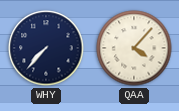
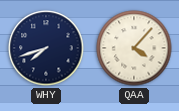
WHY: 7:37 -> 7:42 (46, 48)
